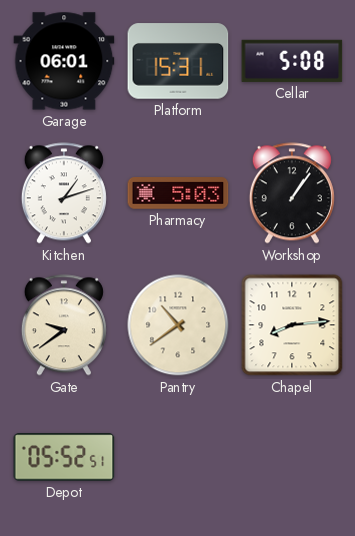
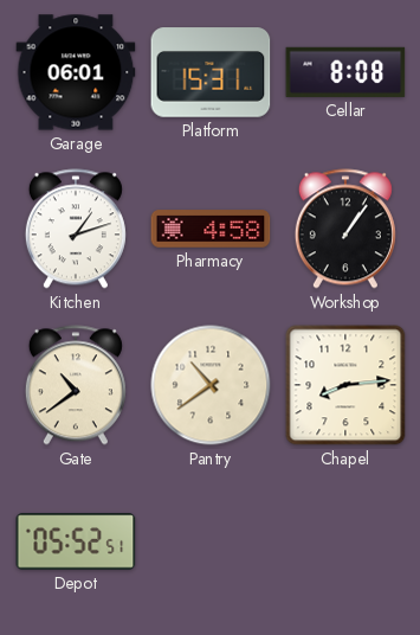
Cellar: 5:08 -> 8:08 (345, 72)
Pharmacy: 5:03 -> 4:58 (211, 229)
Gate: 9:39 -> 10:39 (76, 385)
